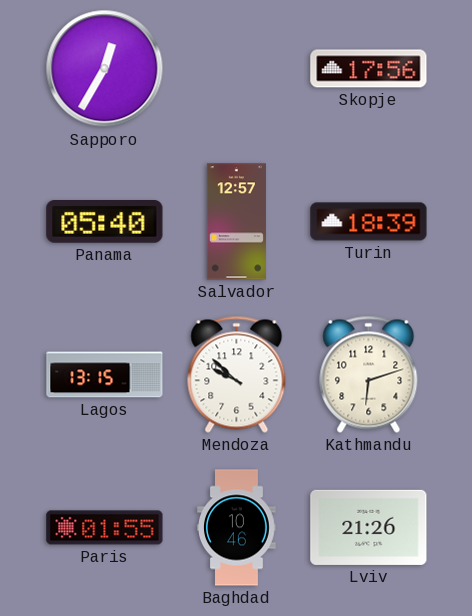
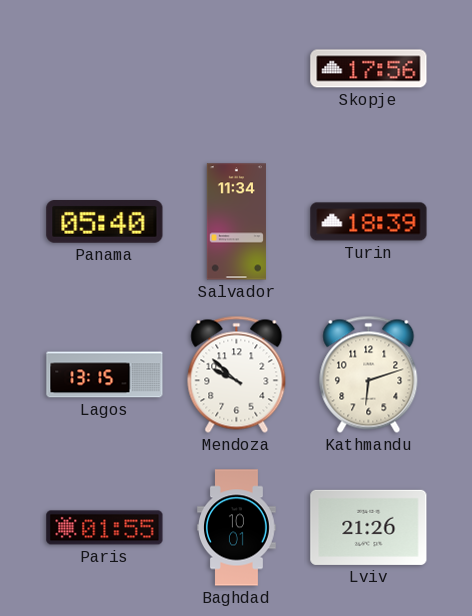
Sapporo: 12:35 -> none (105, 69)
Salvador: 12:57 -> 11:34 (236, 222)
Baghdad: 10:46 -> 10:01 (237, 528)
